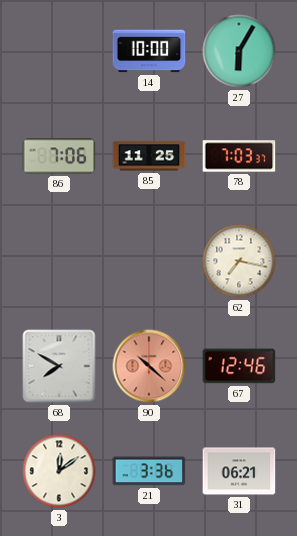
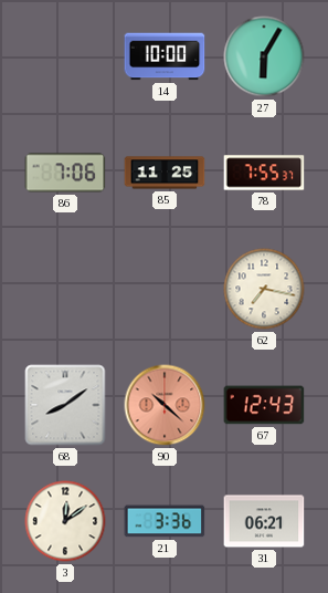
78: 7:03 -> 7:55 (264, 173)
68: 7:50 -> 8:09 (65, 405)
67: 12:46 -> 12:43 (264, 405)
